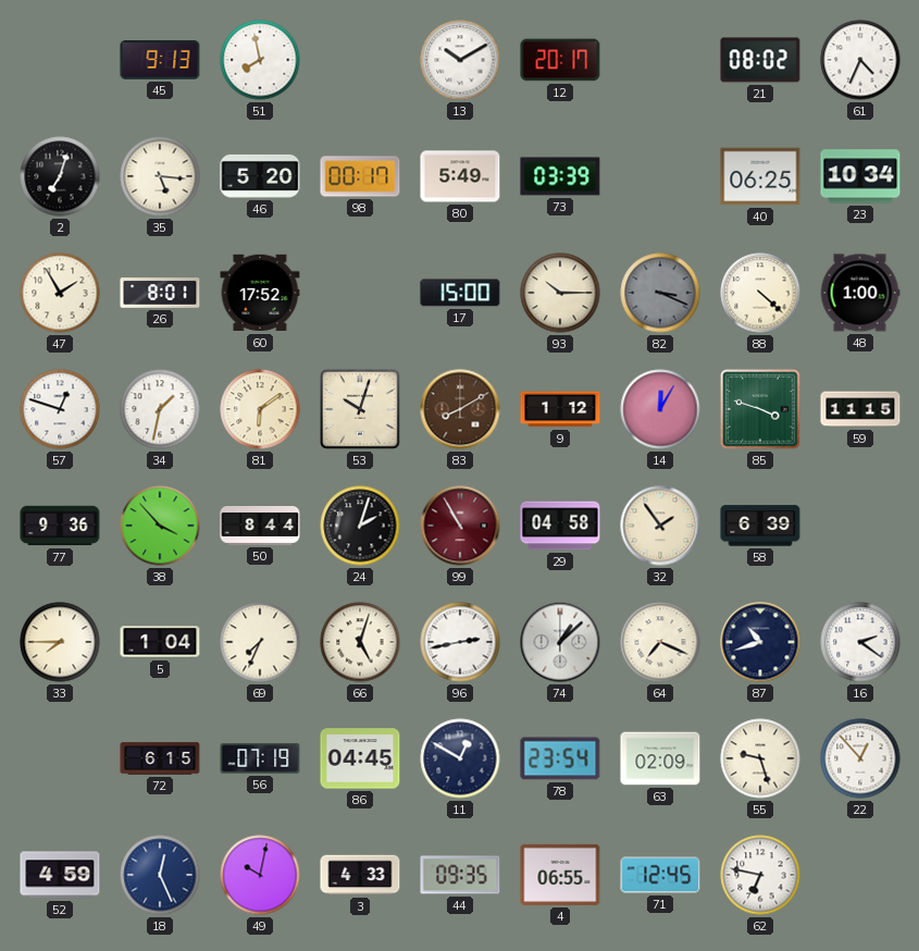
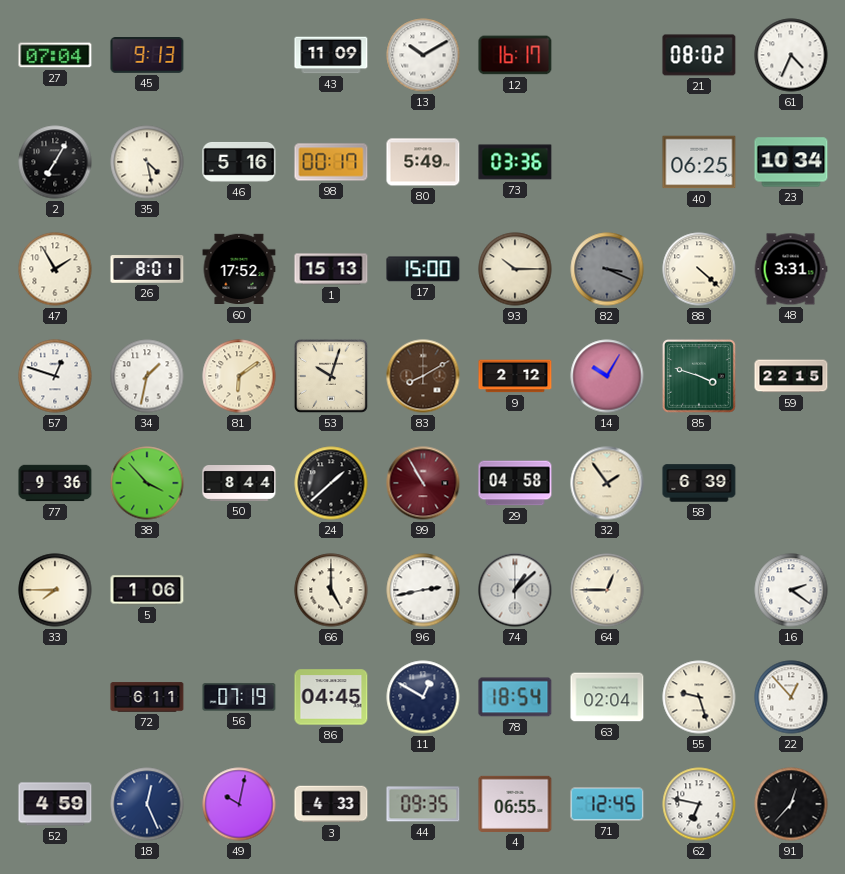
27: none -> 07:04 (55, 55)
51: 7:58 -> none (260, 60)
43: none -> 11:09 (331, 55)
12: 20:17 -> 16:17 (515, 55)
2: 7:03 -> 7:05 (55, 162)
35: 5:16 -> 4:28 (147, 162)
46: 5:20 -> 5:16 (239, 162)
73: 03:39 -> 03:36 (515, 162)
1: none -> 15:13 (331, 269)
48: 1:00 -> 3:31 (791, 269)
9: 1:12 -> 2:12 (515, 376)
14: 12:05 -> 10:05 (607, 376)
59: 11:15 -> 22:15 (791, 376)
24: 2:03 -> 1:38 (331, 483)
5: 1:04 -> 1:06 (147, 590)
69: 7:34 -> none (260, 642)
66: 5:03 -> 5:00 (331, 590)
64: 7:19 -> 12:45 (607, 590)
87: 10:42 -> none (760, 642)
72: 6:15 -> 6:11 (147, 697)
78: 23:54 -> 18:54 (515, 697)
63: 02:09 -> 02:04 (607, 697)
91: none -> 12:37 (791, 804)
